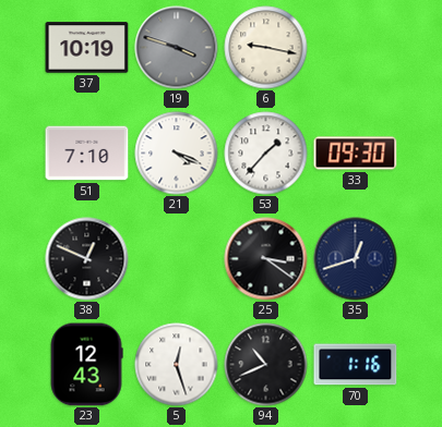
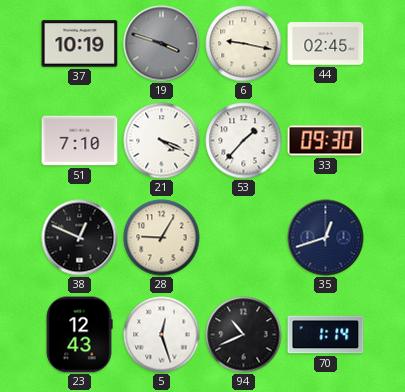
44: none -> 02:45 (326, 44)
28: none -> 9:05 (162, 238)
25: 3:21 -> none (266, 259)
70: 1:16 -> 1:14 (326, 335)
